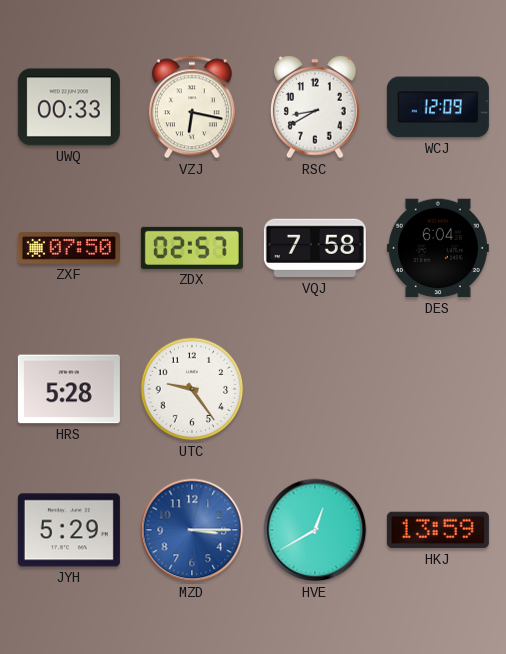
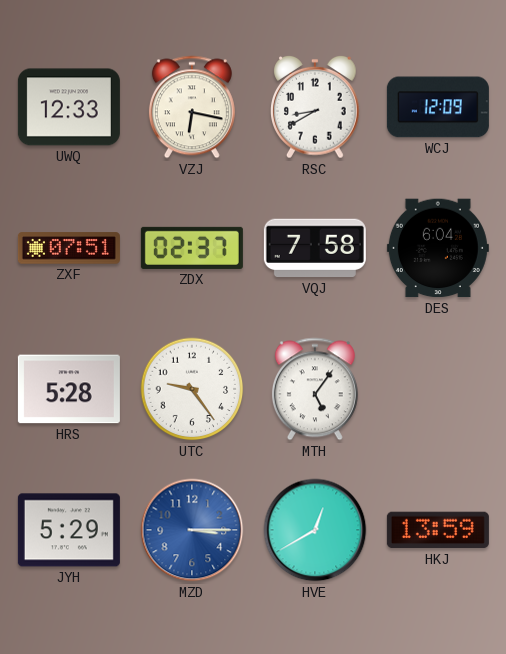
UWQ: 00:33 -> 12:33 (69, 107)
ZXF: 07:50 -> 07:51 (69, 248)
ZDX: 02:57 -> 02:37 (192, 248)
MTH: none -> 5:06 (315, 389)
